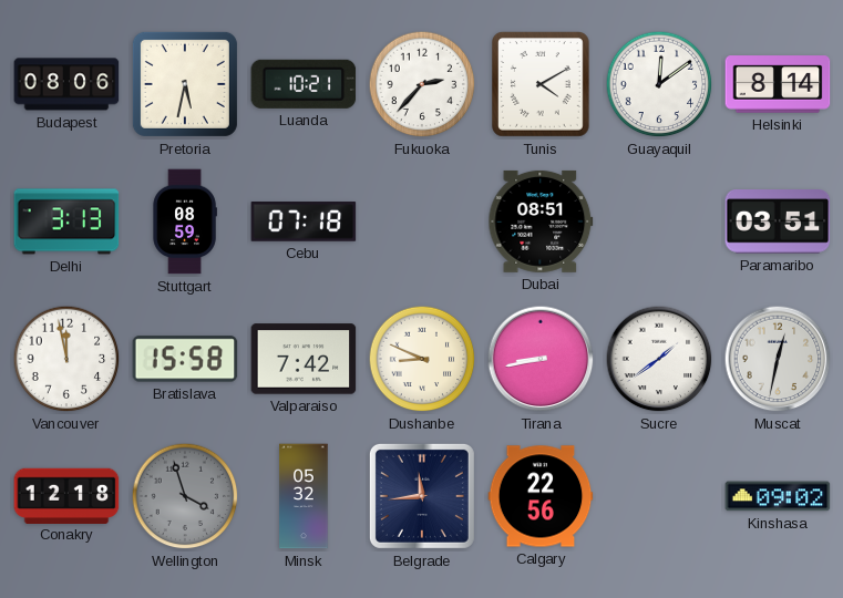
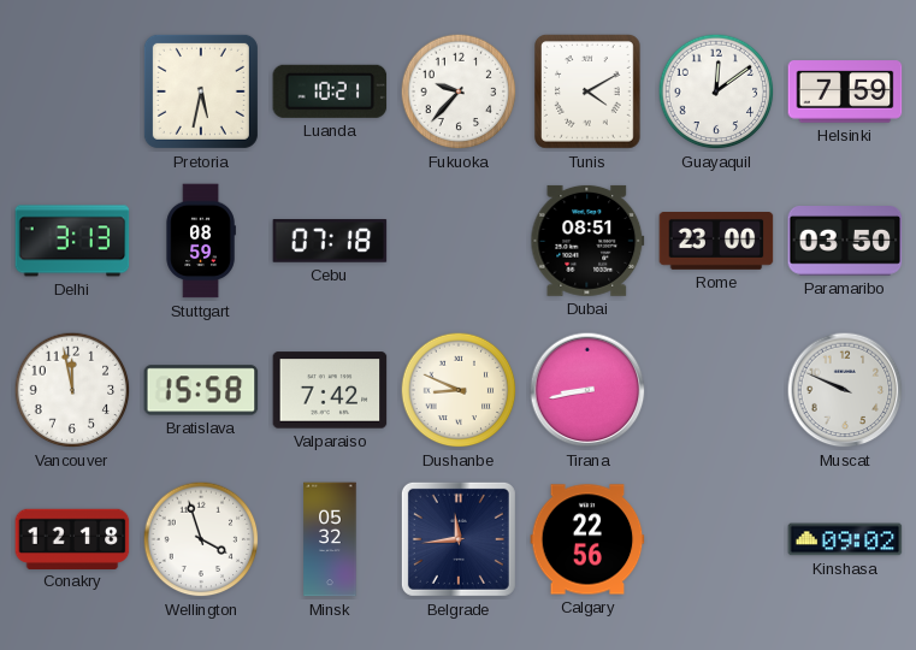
Budapest: 08:06 -> none (66, 84)
Fukuoka: 2:37 -> 9:37 (459, 91)
Helsinki: 8:14 -> 7:59 (845, 91)
Rome: none -> 23:00 (716, 242)
Paramaribo: 03:51 -> 03:50 (845, 242)
Sucre: 1:39 -> none (659, 359)
Muscat: 12:32 -> 9:49 (845, 390)
Wellington dial: grey -> white (201, 539)
